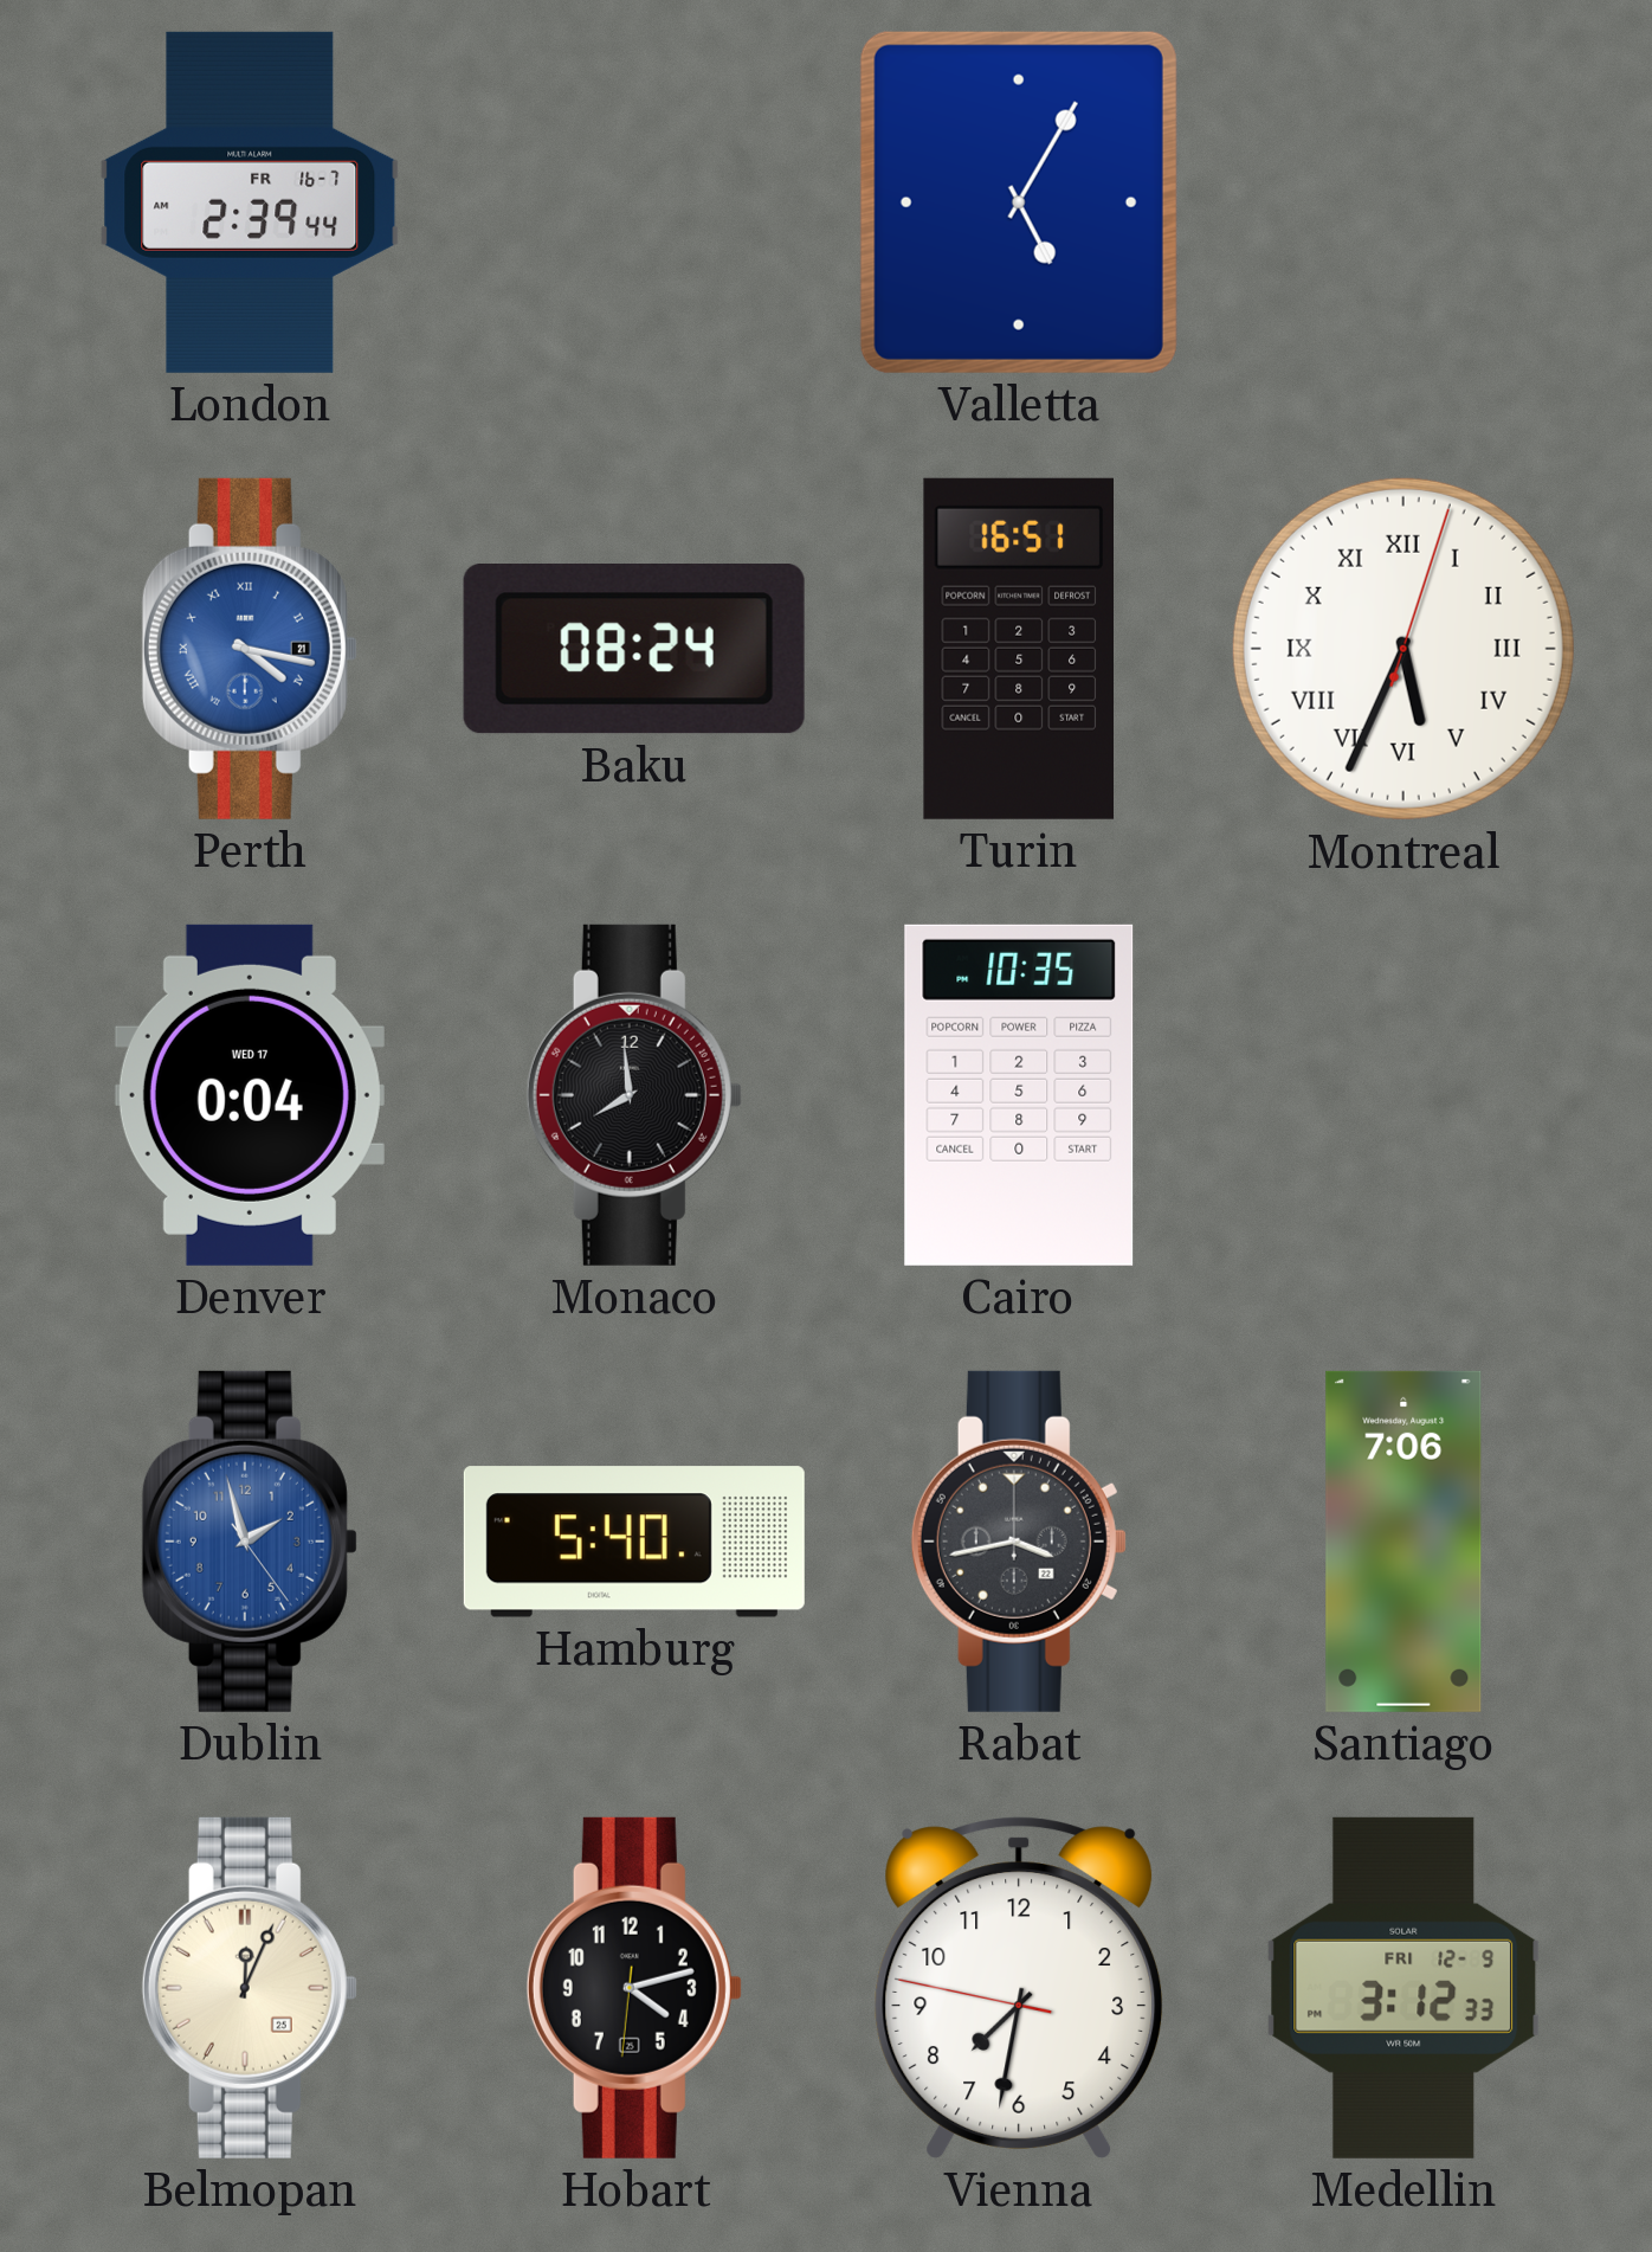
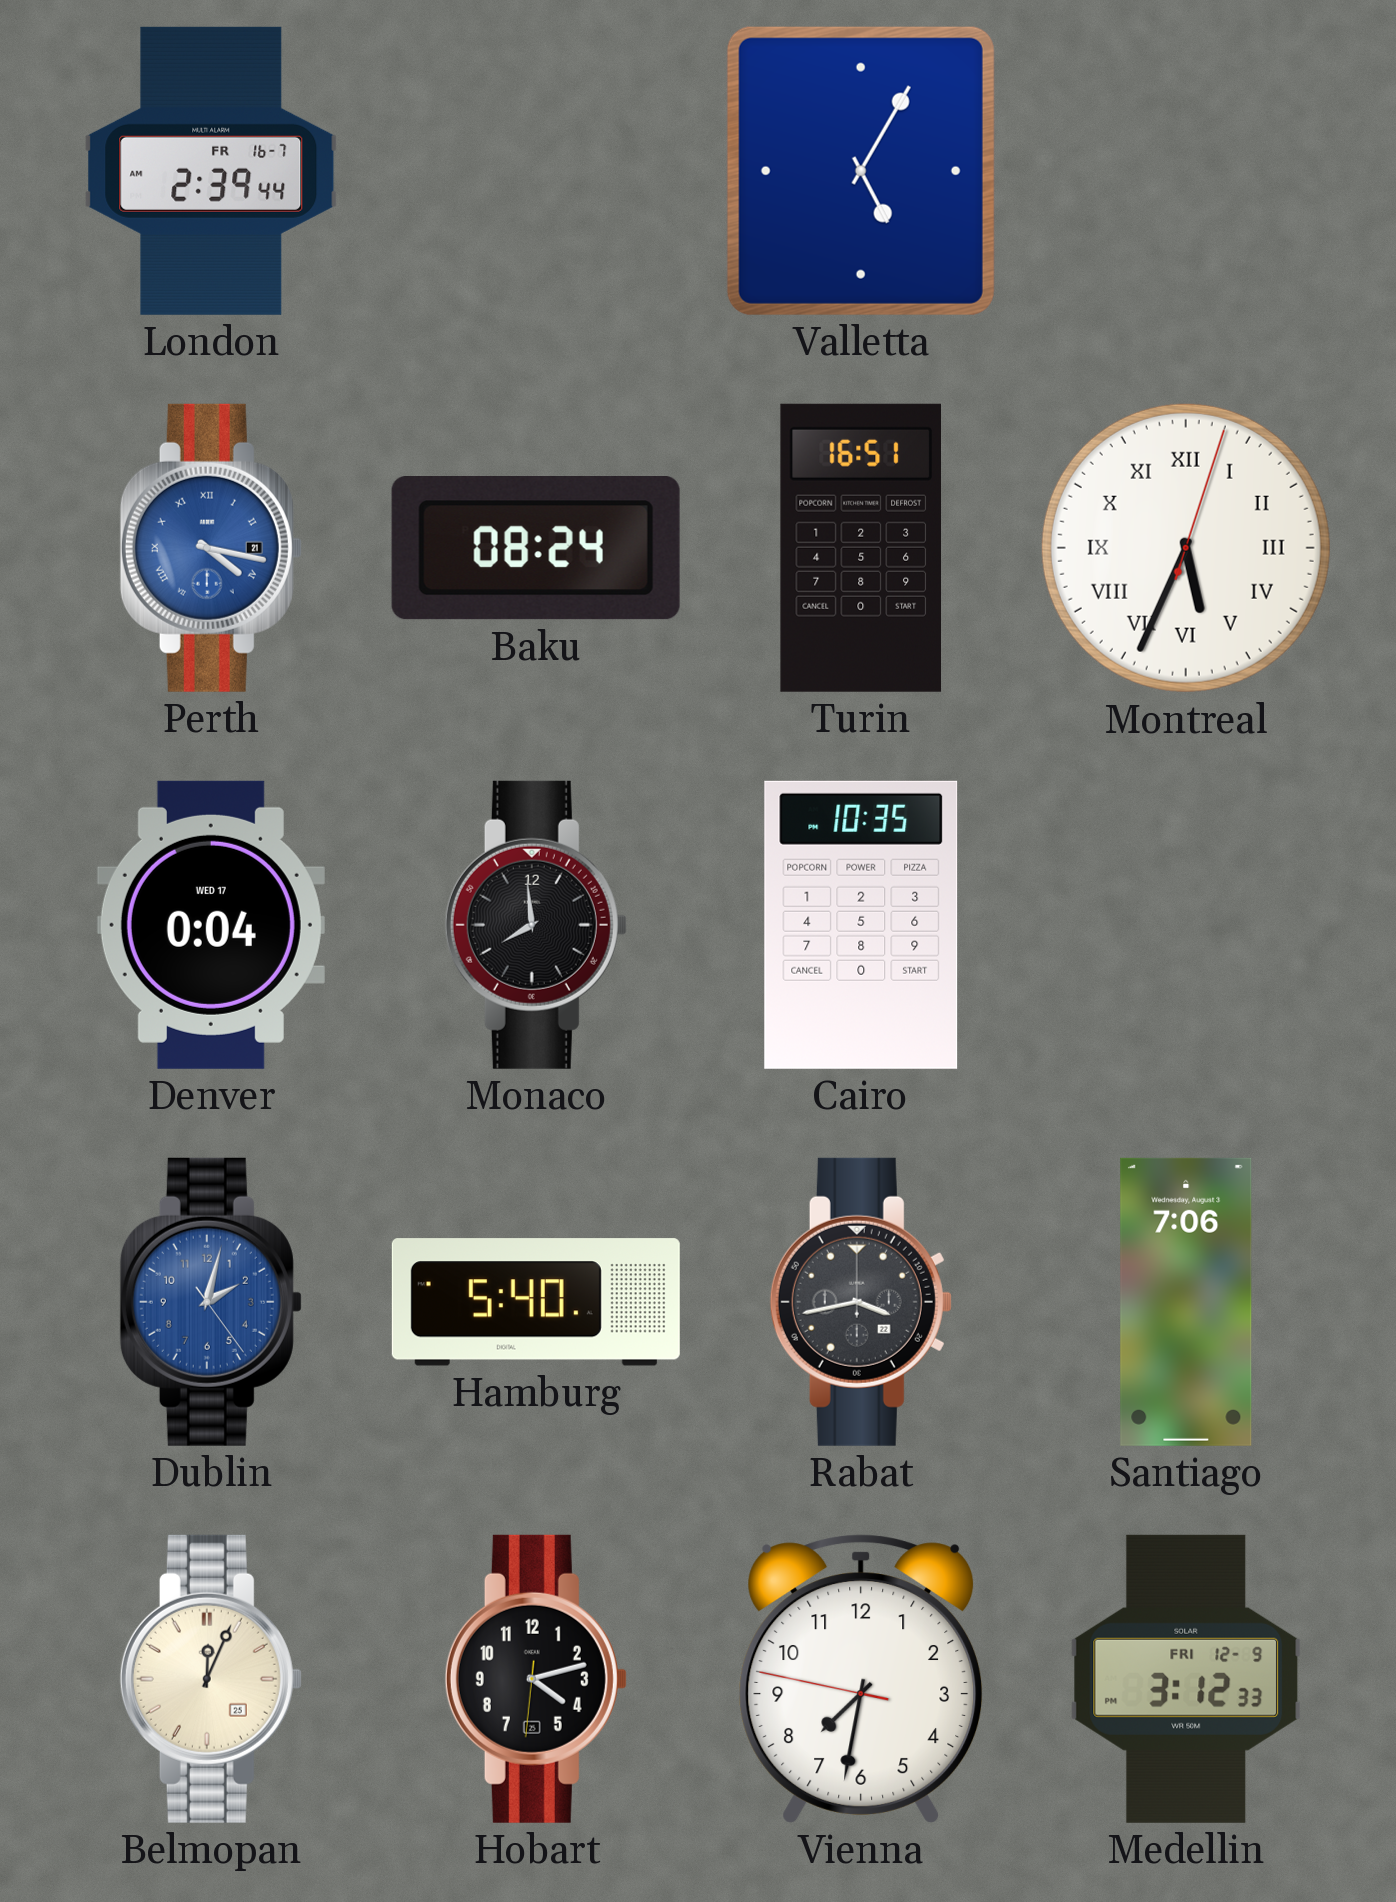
Dublin: 1:57 -> 2:02 (211, 1302)
